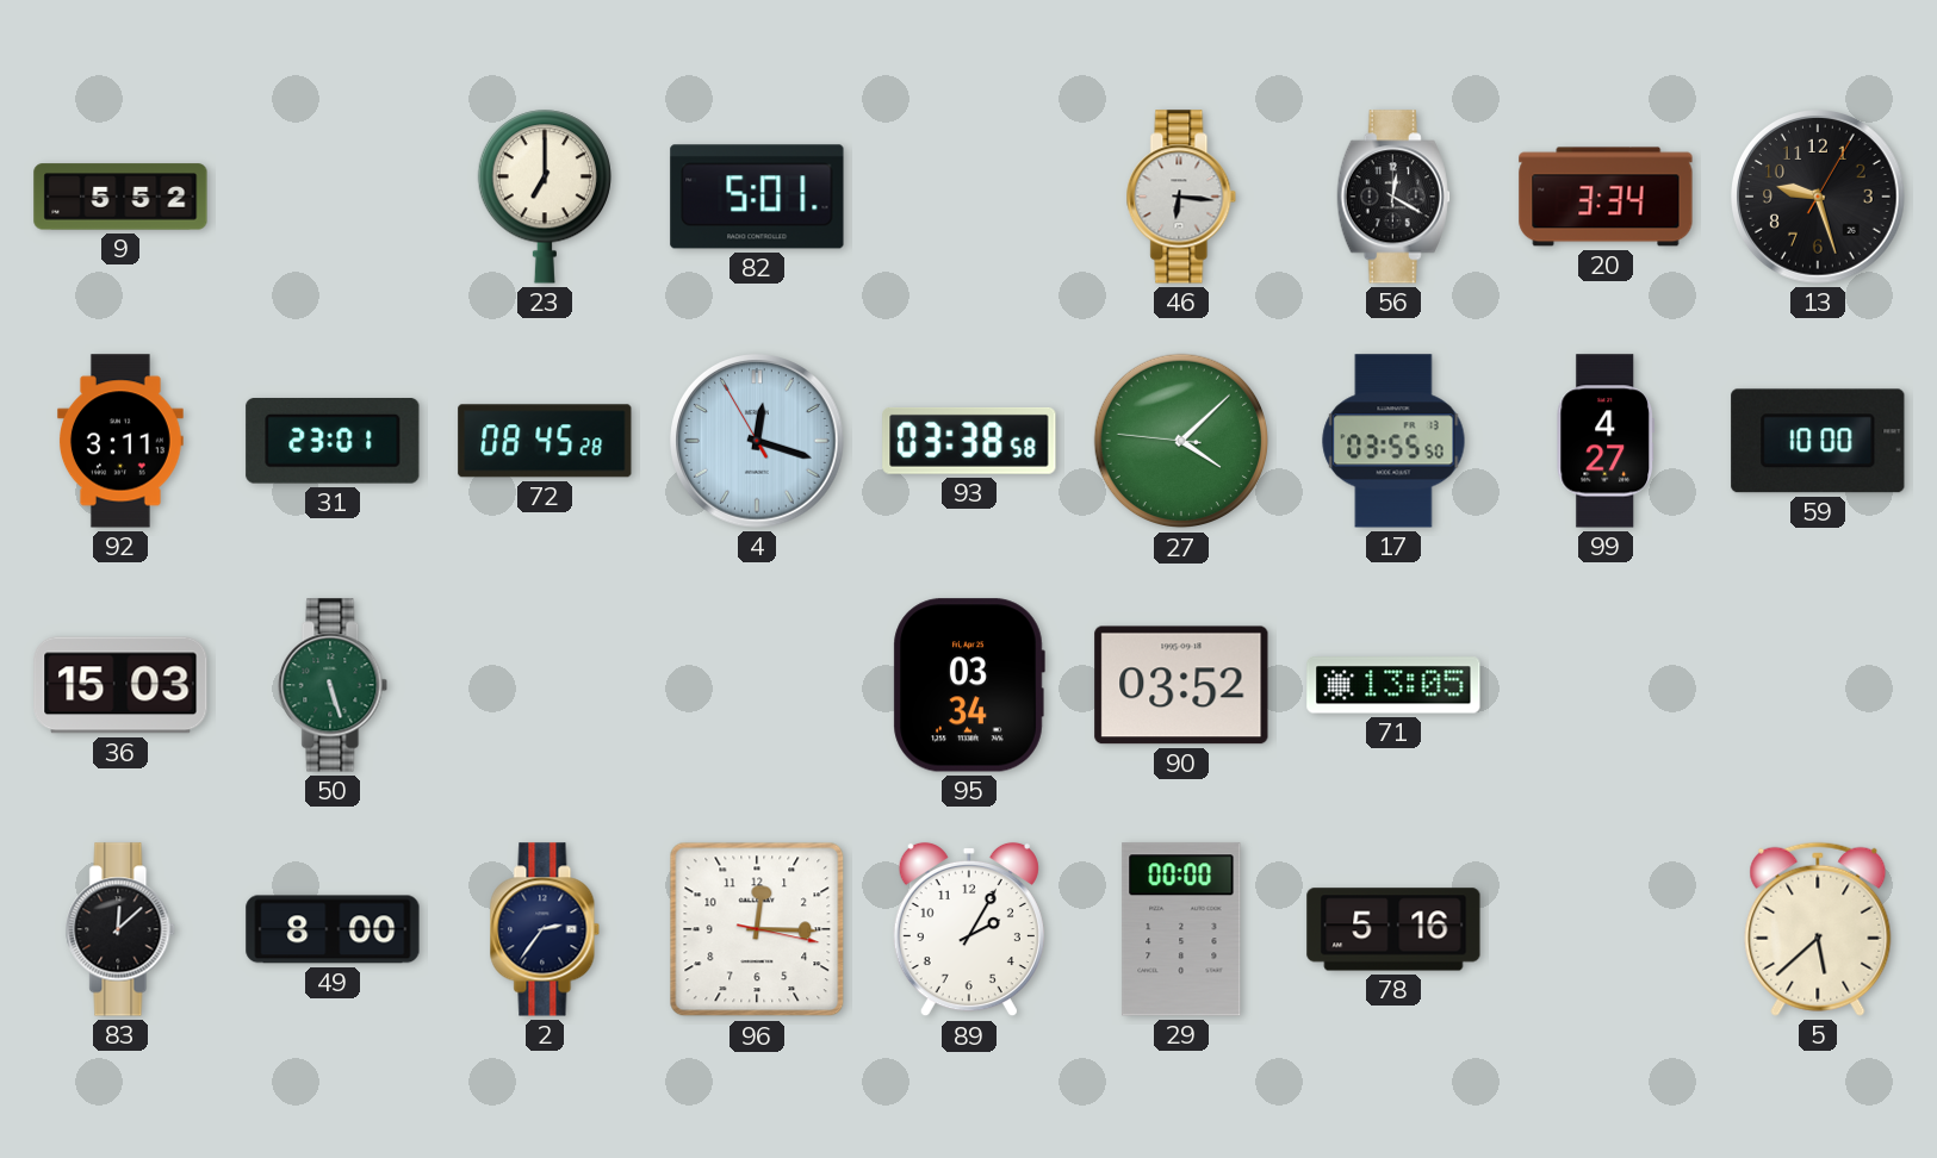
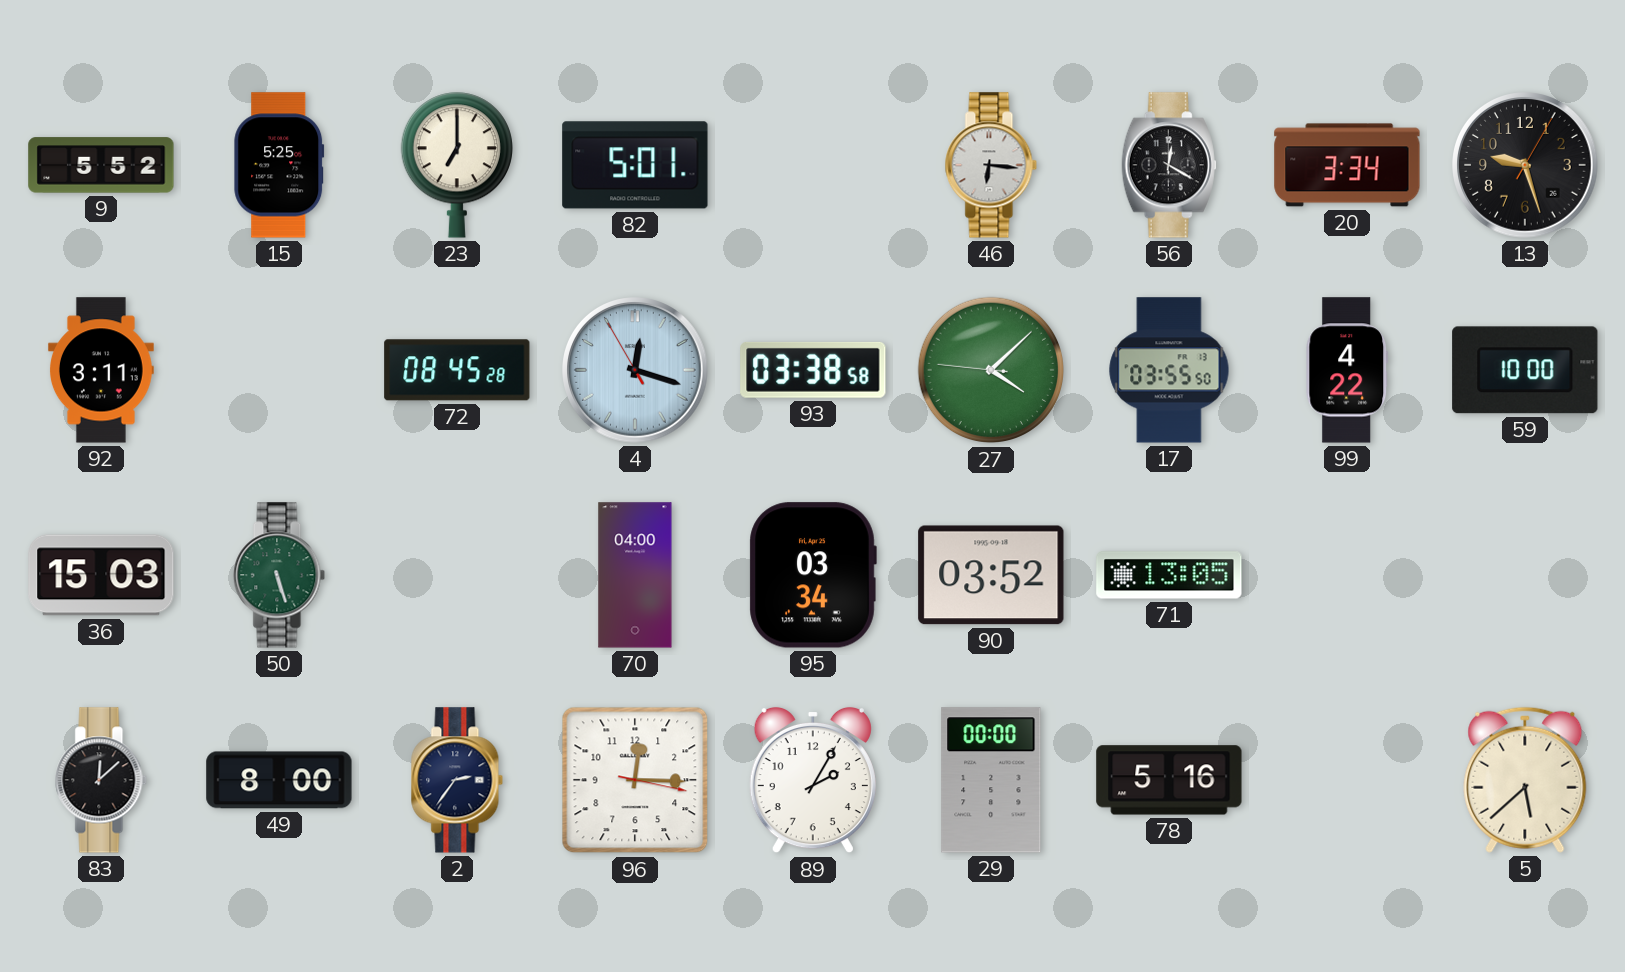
15: none -> 5:25 (279, 165)
31: 23:01 -> none (333, 442)
99: 4:27 -> 4:22 (1347, 370)
70: none -> 04:00 (635, 575)
